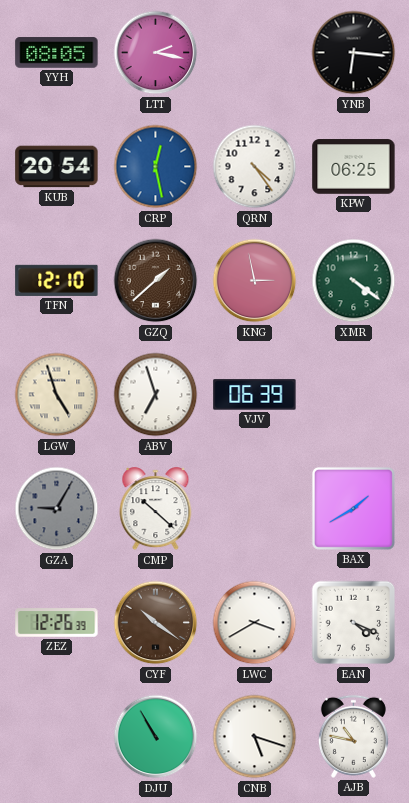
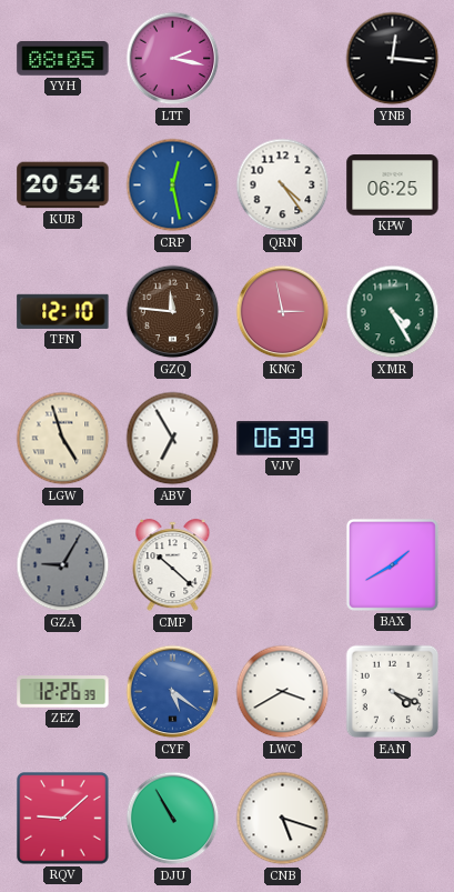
YNB: 6:16 -> 12:16 (393, 59)
GZQ: 1:38 -> 11:46 (173, 312)
XMR: 4:21 -> 4:25 (393, 312)
ABV: 6:57 -> 6:55 (173, 439)
CYF: 10:21 -> 5:21 (173, 692)
CYF dial: brown -> blue (173, 692)
RQV: none -> 9:08 (63, 819)
AJB: 10:47 -> none (353, 736)
